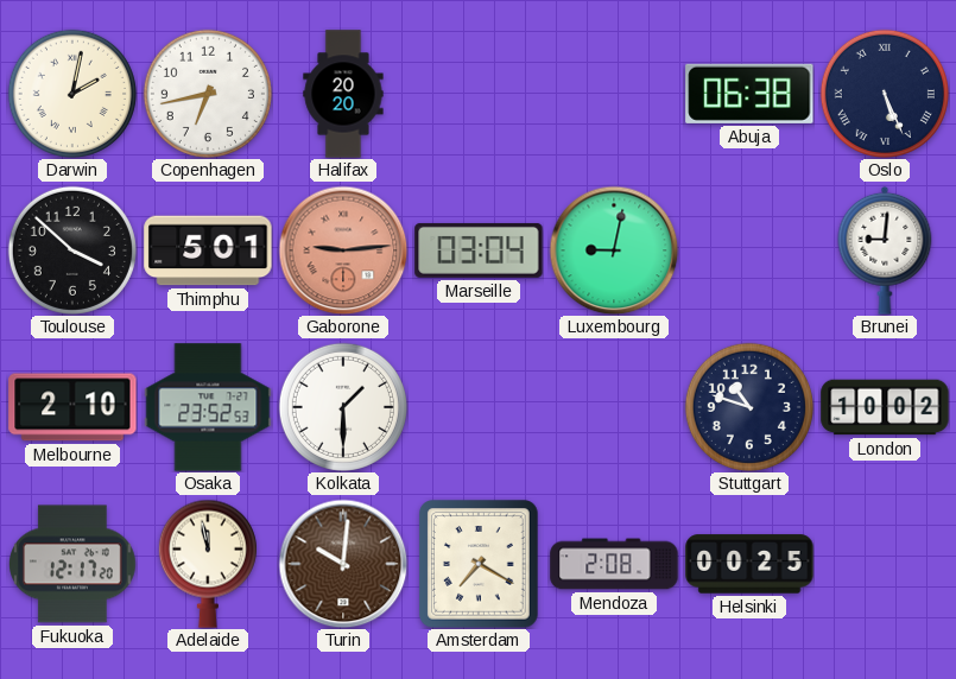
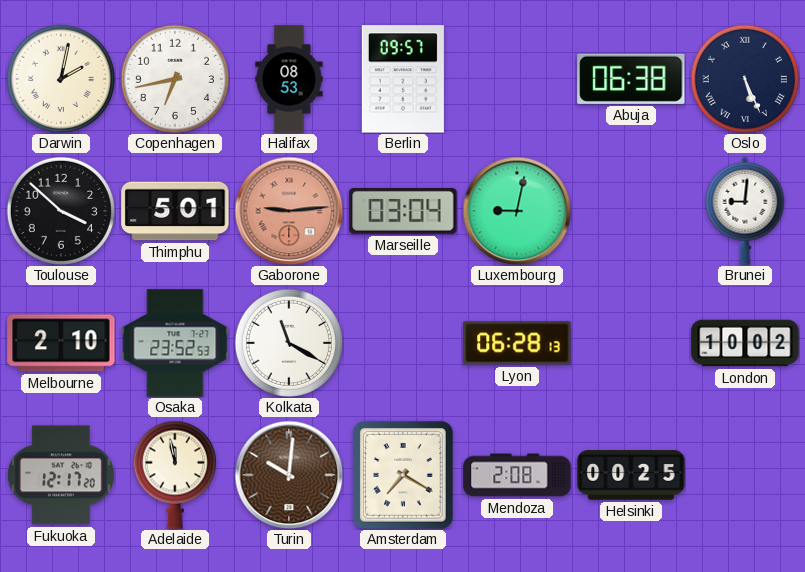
Halifax: 20:20 -> 08:53 (289, 79)
Berlin: none -> 09:57 (403, 79)
Kolkata: 1:30 -> 11:20 (289, 343)
Lyon: none -> 06:28 (517, 343)
Stuttgart: 10:48 -> none (749, 407)
